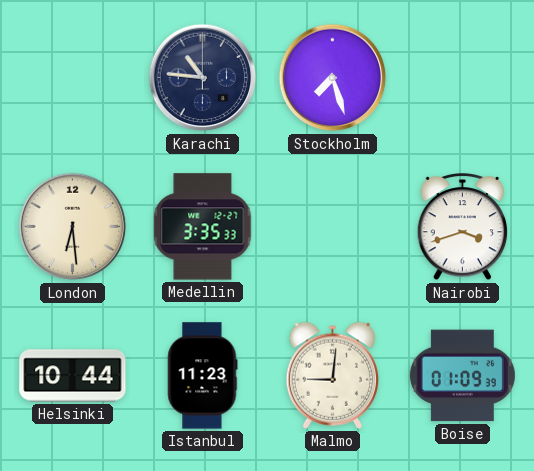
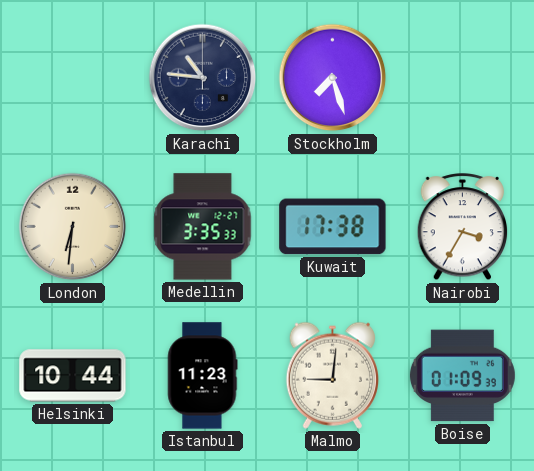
London: 6:29 -> 6:31 (73, 227)
Kuwait: none -> 17:38 (333, 227)
Nairobi: 3:42 -> 3:35 (463, 227)
